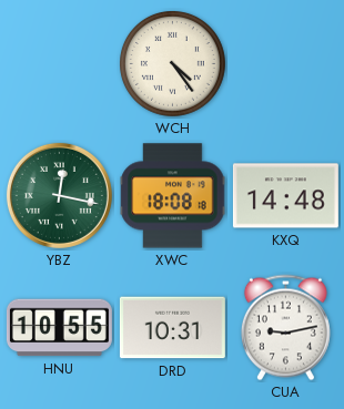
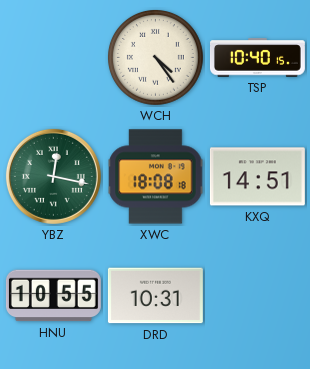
TSP: none -> 10:40 (257, 58)
KXQ: 14:48 -> 14:51 (257, 177)
CUA: 9:13 -> none (285, 328)
